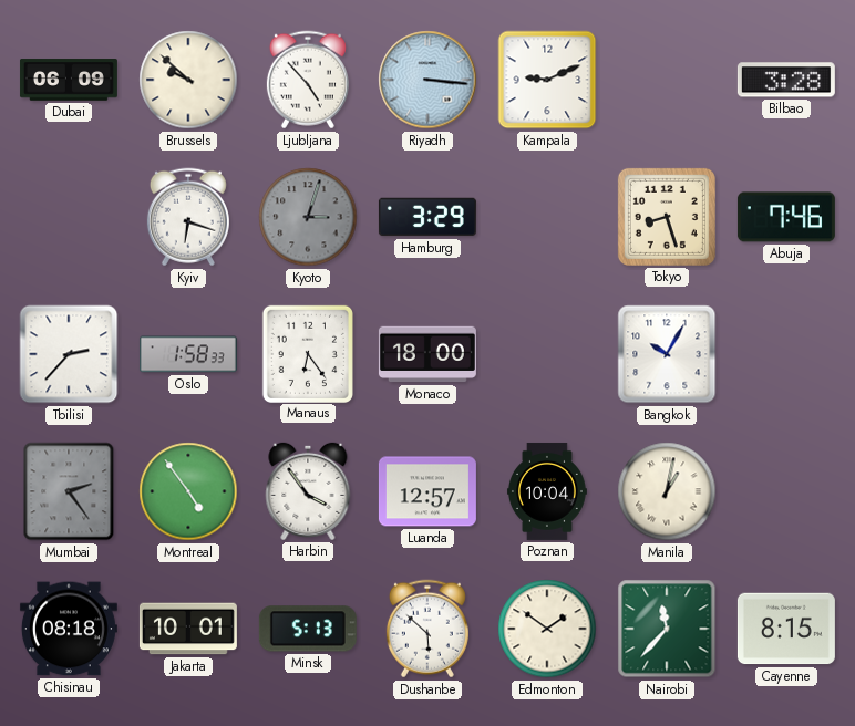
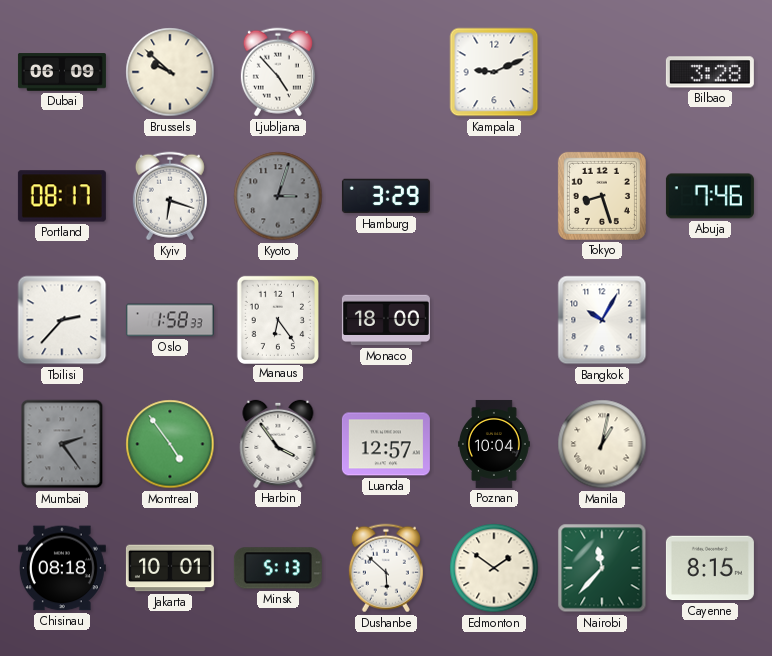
Riyadh: 3:16 -> none (427, 80)
Portland: none -> 08:17 (62, 196)
